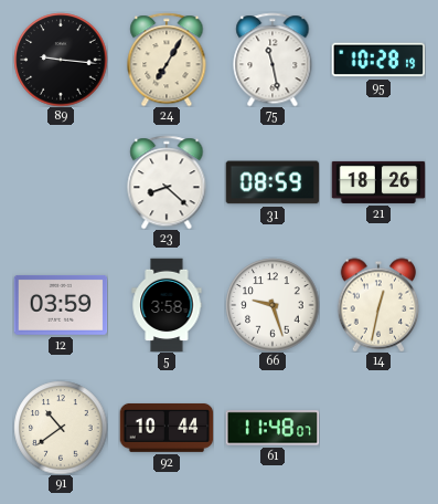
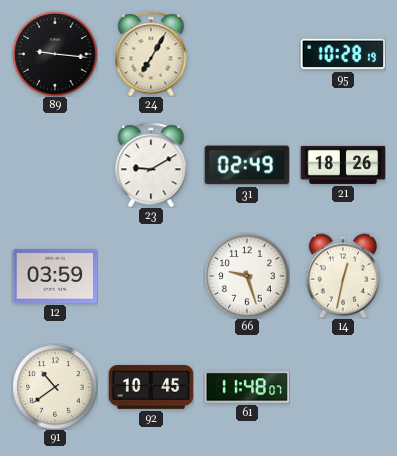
75: 11:28 -> none (273, 60)
23: 8:22 -> 9:10 (151, 165)
31: 08:59 -> 02:49 (247, 165)
5: 3:58 -> none (167, 305)
92: 10:44 -> 10:45 (151, 387)
